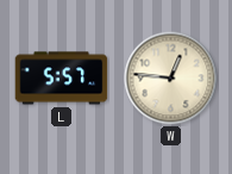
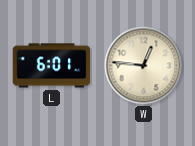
L: 5:57 -> 6:01 (52, 66)
